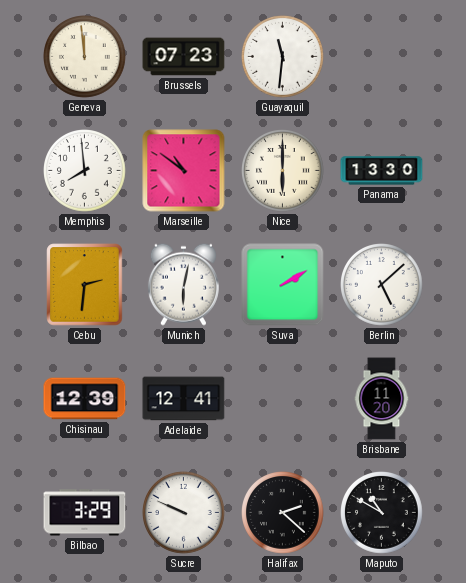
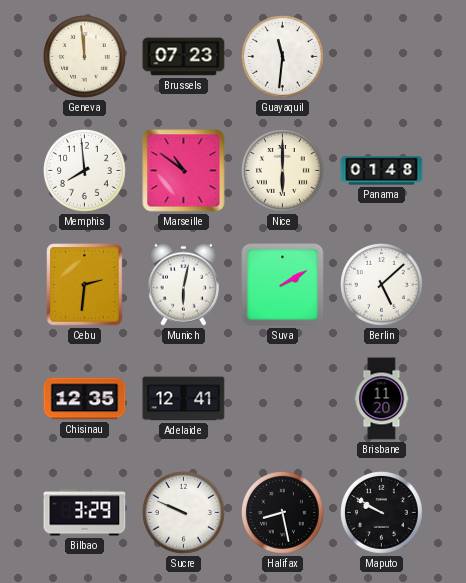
Panama: 13:30 -> 01:48 (382, 171)
Chisinau: 12:39 -> 12:35 (85, 399)
Halifax: 2:22 -> 8:28 (283, 513)
Maputo: 10:50 -> 9:50 (382, 513)
